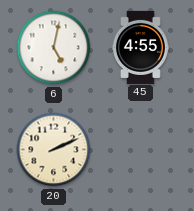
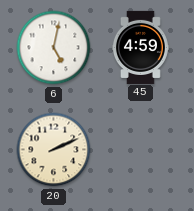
45: 4:55 -> 4:59 (140, 47)
